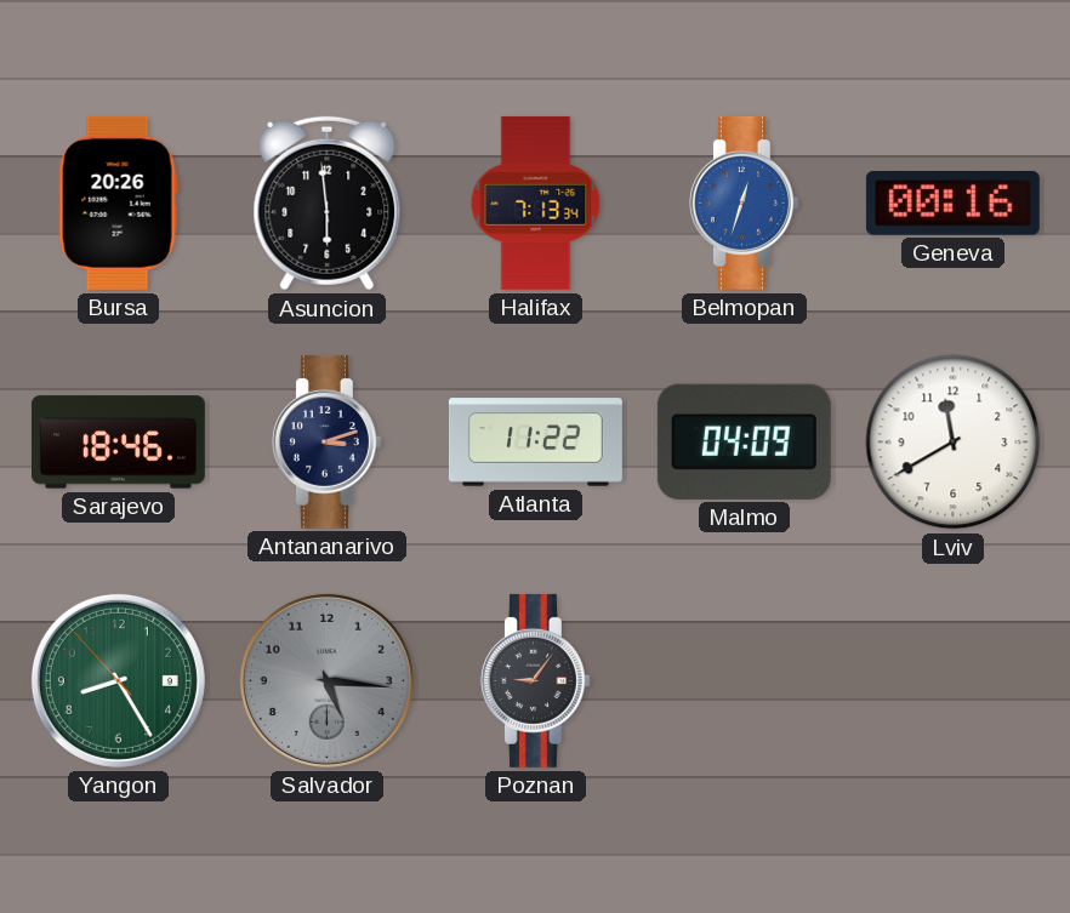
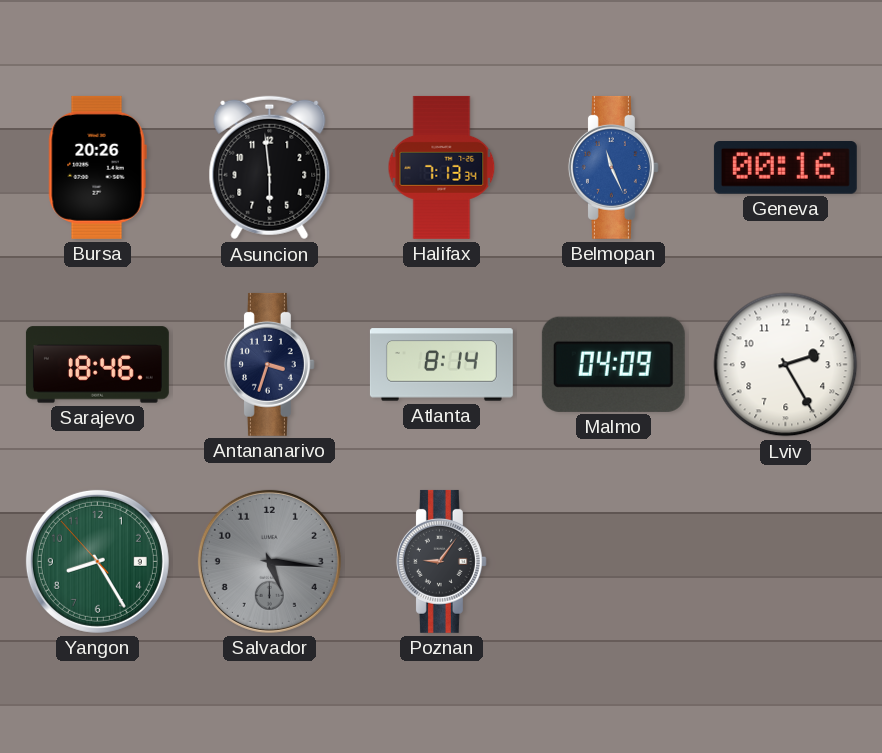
Belmopan: 12:33 -> 11:26 (613, 167)
Antananarivo: 3:12 -> 3:33 (269, 364)
Atlanta: 11:22 -> 8:14 (441, 365)
Lviv: 11:40 -> 2:25 (786, 365)
